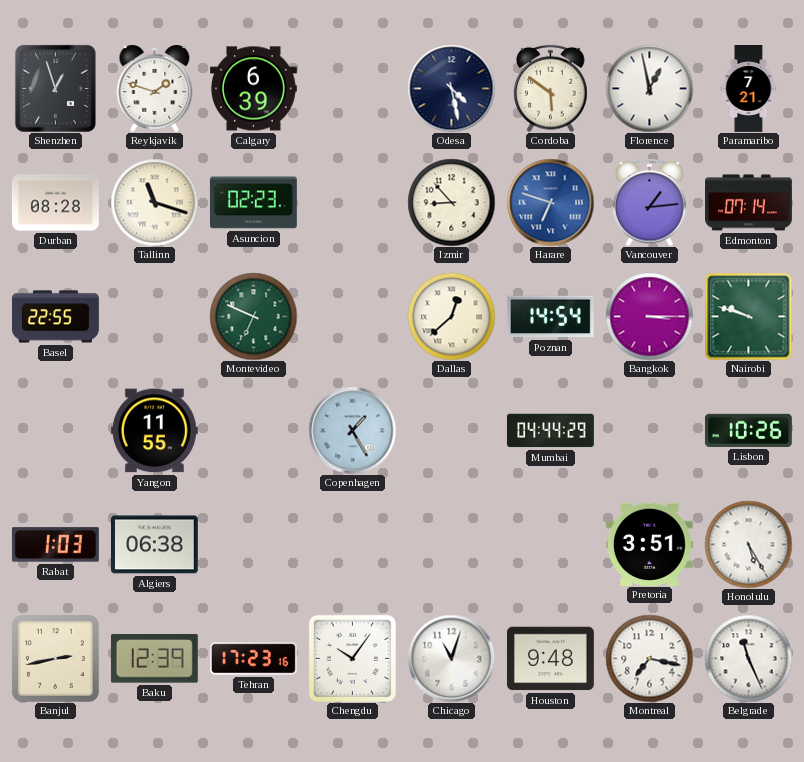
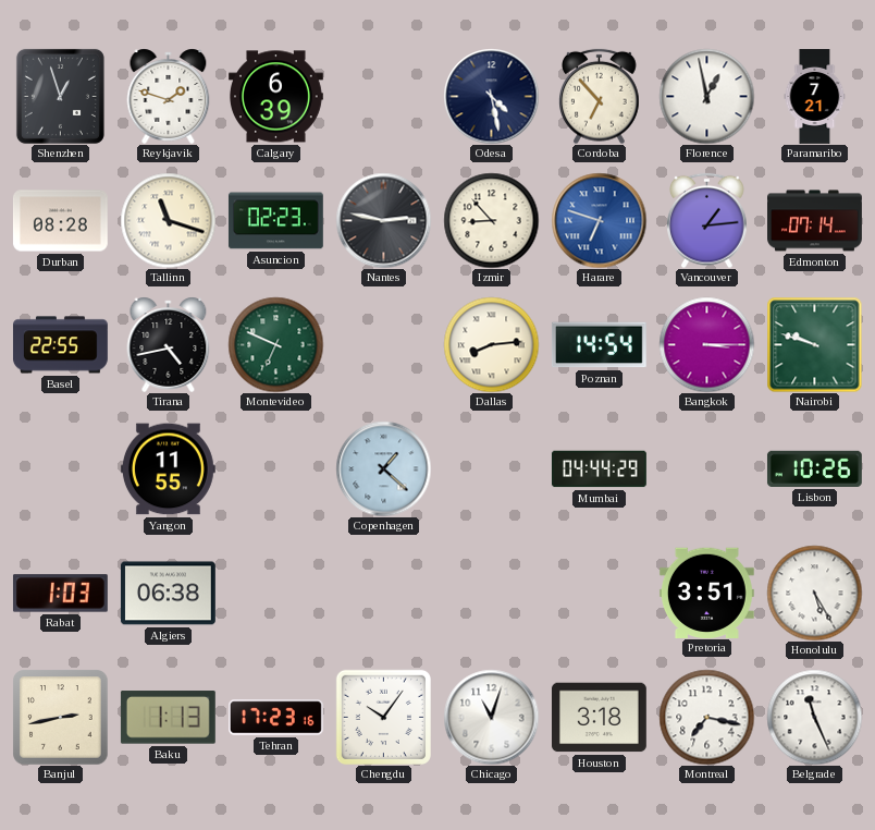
Cordoba: 5:51 -> 6:53 (600, 96)
Nantes: none -> 2:47 (383, 220)
Tirana: none -> 4:43 (169, 344)
Dallas: 12:38 -> 8:14 (491, 344)
Copenhagen: 1:25 -> 1:22 (383, 468)
Baku: 12:39 -> 1:13 (168, 718)
Houston: 9:48 -> 3:18 (599, 718)
